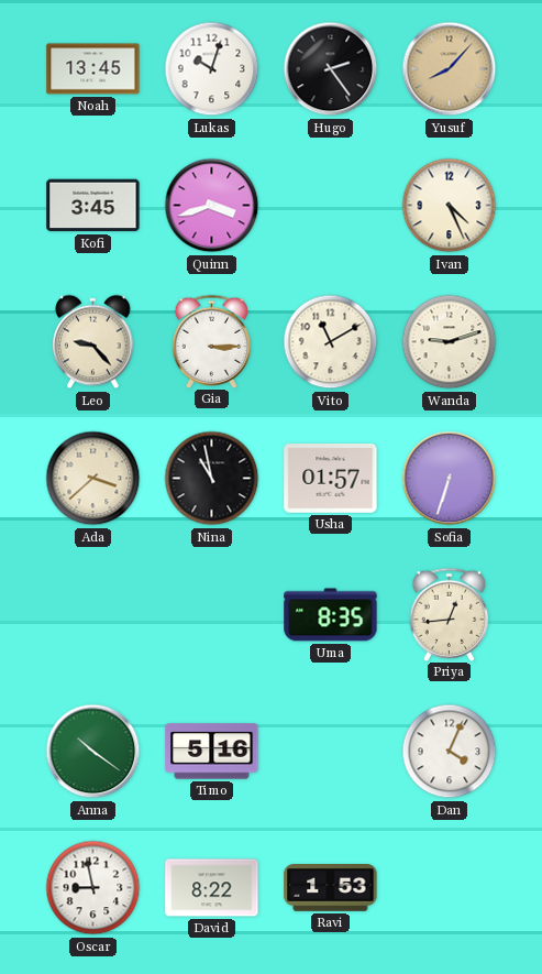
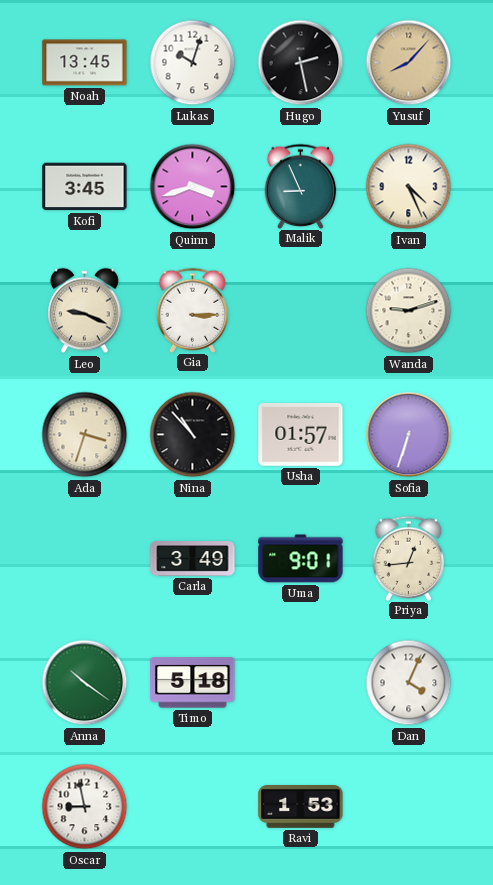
Hugo: 2:24 -> 2:28 (301, 63)
Malik: none -> 8:56 (301, 186)
Leo: 9:23 -> 9:19 (85, 311)
Vito: 11:10 -> none (331, 342)
Ada: 3:38 -> 3:33 (85, 435)
Nina: 10:58 -> 10:53 (193, 435)
Carla: none -> 3:49 (193, 559)
Uma: 8:35 -> 9:01 (301, 559)
Timo: 5:16 -> 5:18 (193, 683)
David: 8:22 -> none (212, 888)
